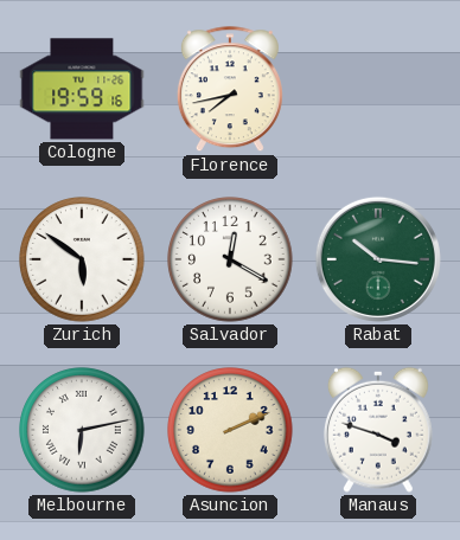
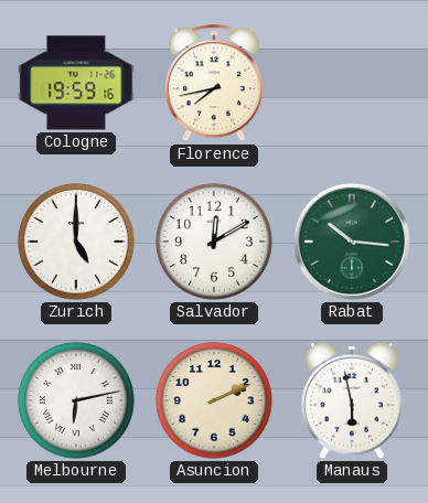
Zurich: 5:51 -> 5:00 (76, 242)
Salvador: 12:20 -> 12:10 (214, 242)
Manaus: 3:48 -> 5:58 (352, 400)
